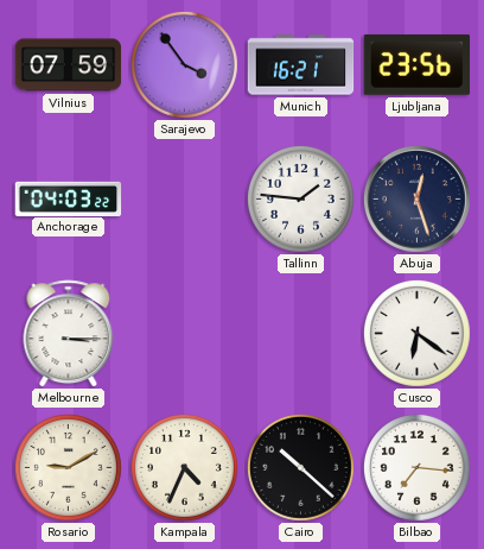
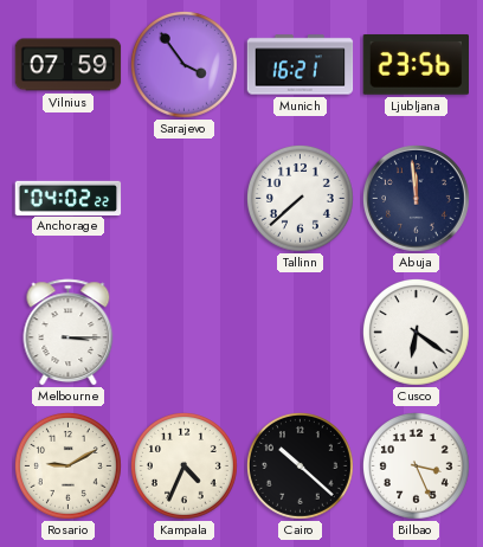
Anchorage: 04:03 -> 04:02 (69, 198)
Tallinn: 1:46 -> 7:38 (300, 198)
Abuja: 12:27 -> 11:59 (416, 198)
Bilbao: 7:16 -> 3:26 (416, 465)
